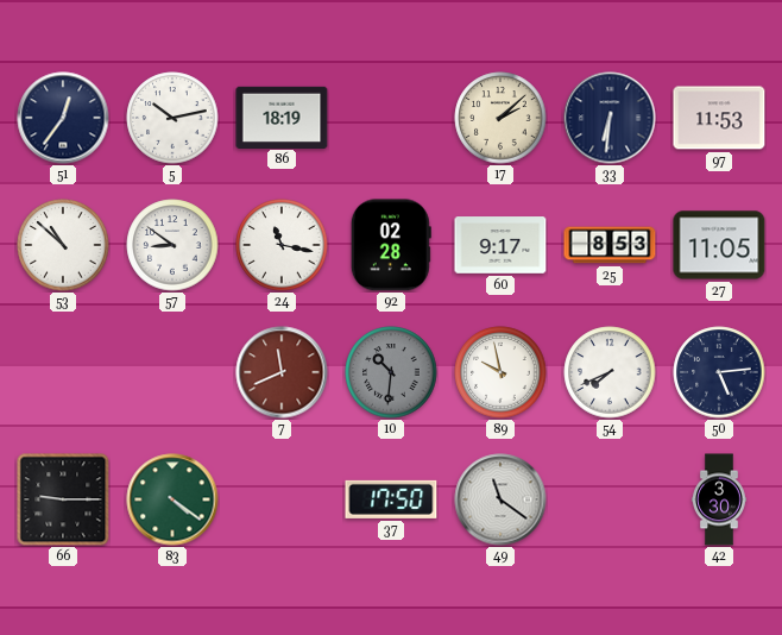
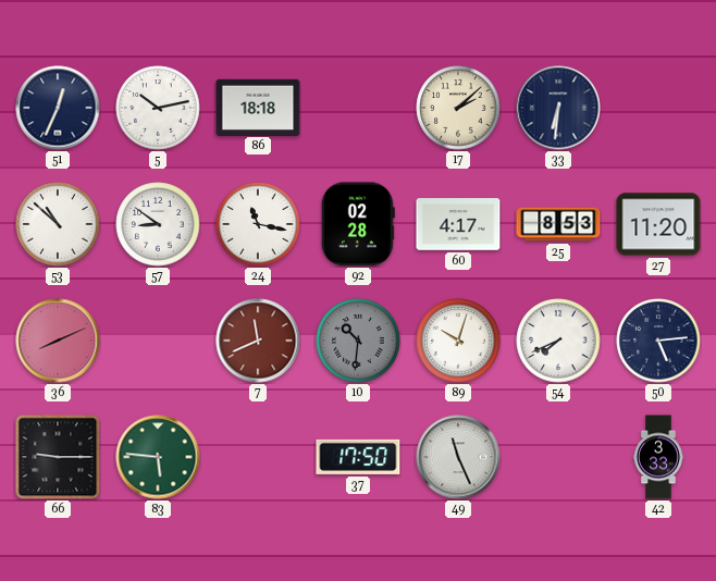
51: 12:36 -> 12:34 (58, 108)
86: 18:19 -> 18:18 (258, 107)
97: 11:53 -> none (719, 118)
60: 9:17 -> 4:17 (458, 224)
27: 11:05 -> 11:20 (658, 224)
36: none -> 8:11 (58, 341)
89: 9:58 -> 10:03 (458, 341)
83: 4:21 -> 5:46 (158, 457)
49: 11:21 -> 11:26 (458, 457)
42: 3:30 -> 3:33 (658, 457)
